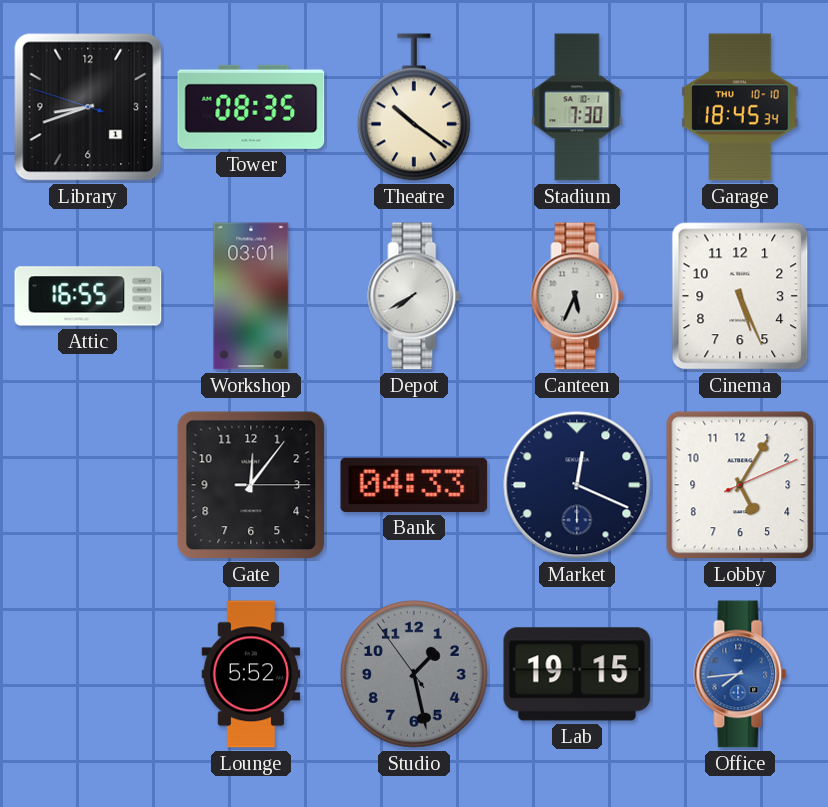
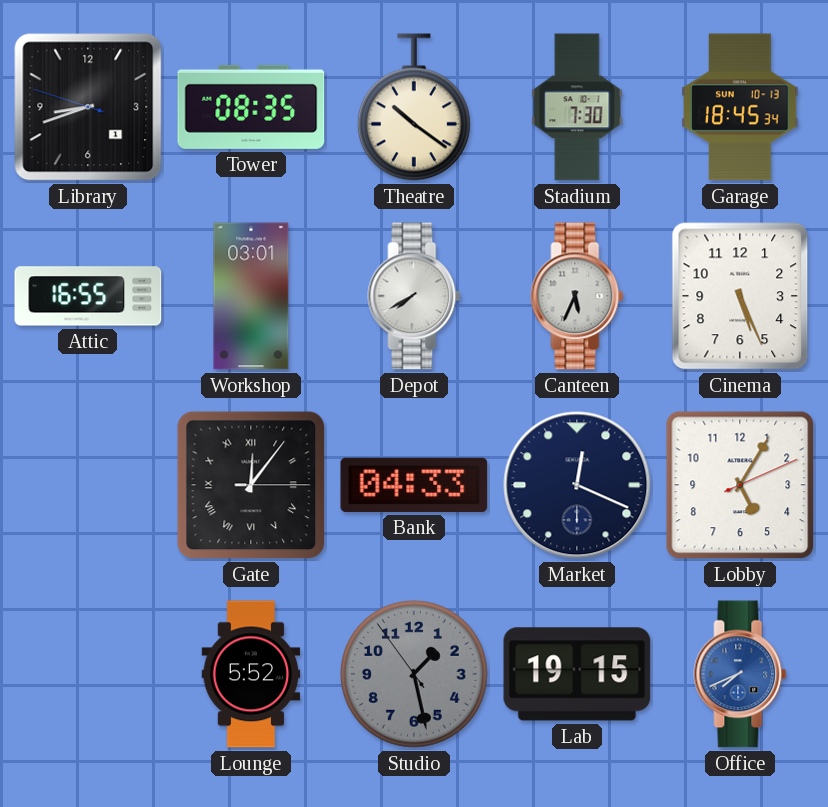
Garage date: THU 10-10 -> SUN 10-13 (740, 107)
Gate numerals: Arabic -> Roman (251, 485)
Office: 7:44 -> 7:41 (740, 674)
